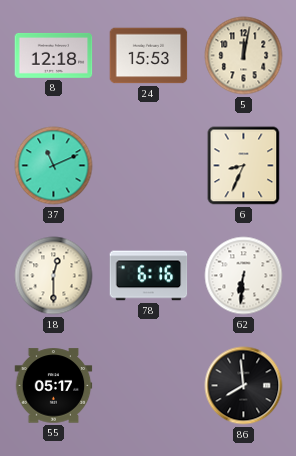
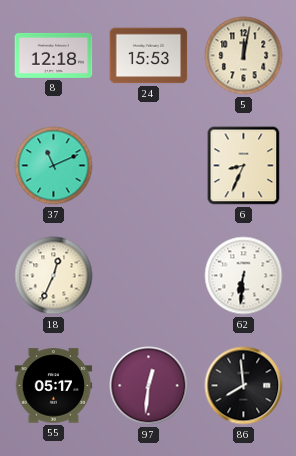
18: 12:30 -> 12:34 (54, 276)
78: 6:16 -> none (149, 276)
97: none -> 12:31 (149, 386)
